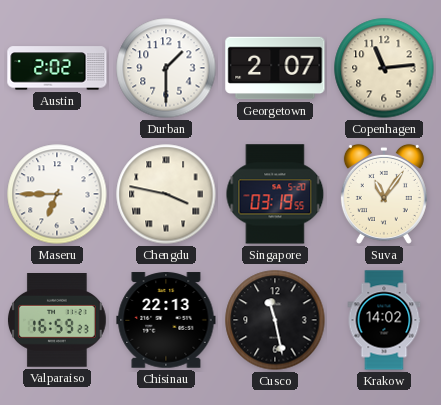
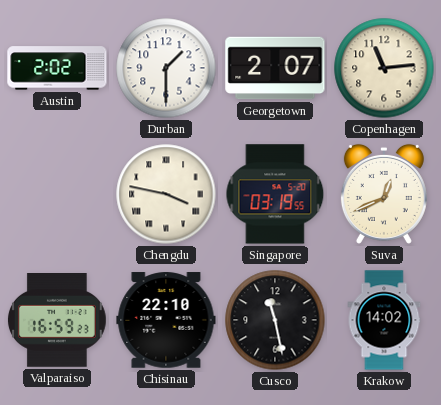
Maseru: 6:45 -> none (57, 194)
Suva: 11:06 -> 12:41 (384, 194)
Chisinau: 22:13 -> 22:10 (166, 320)
